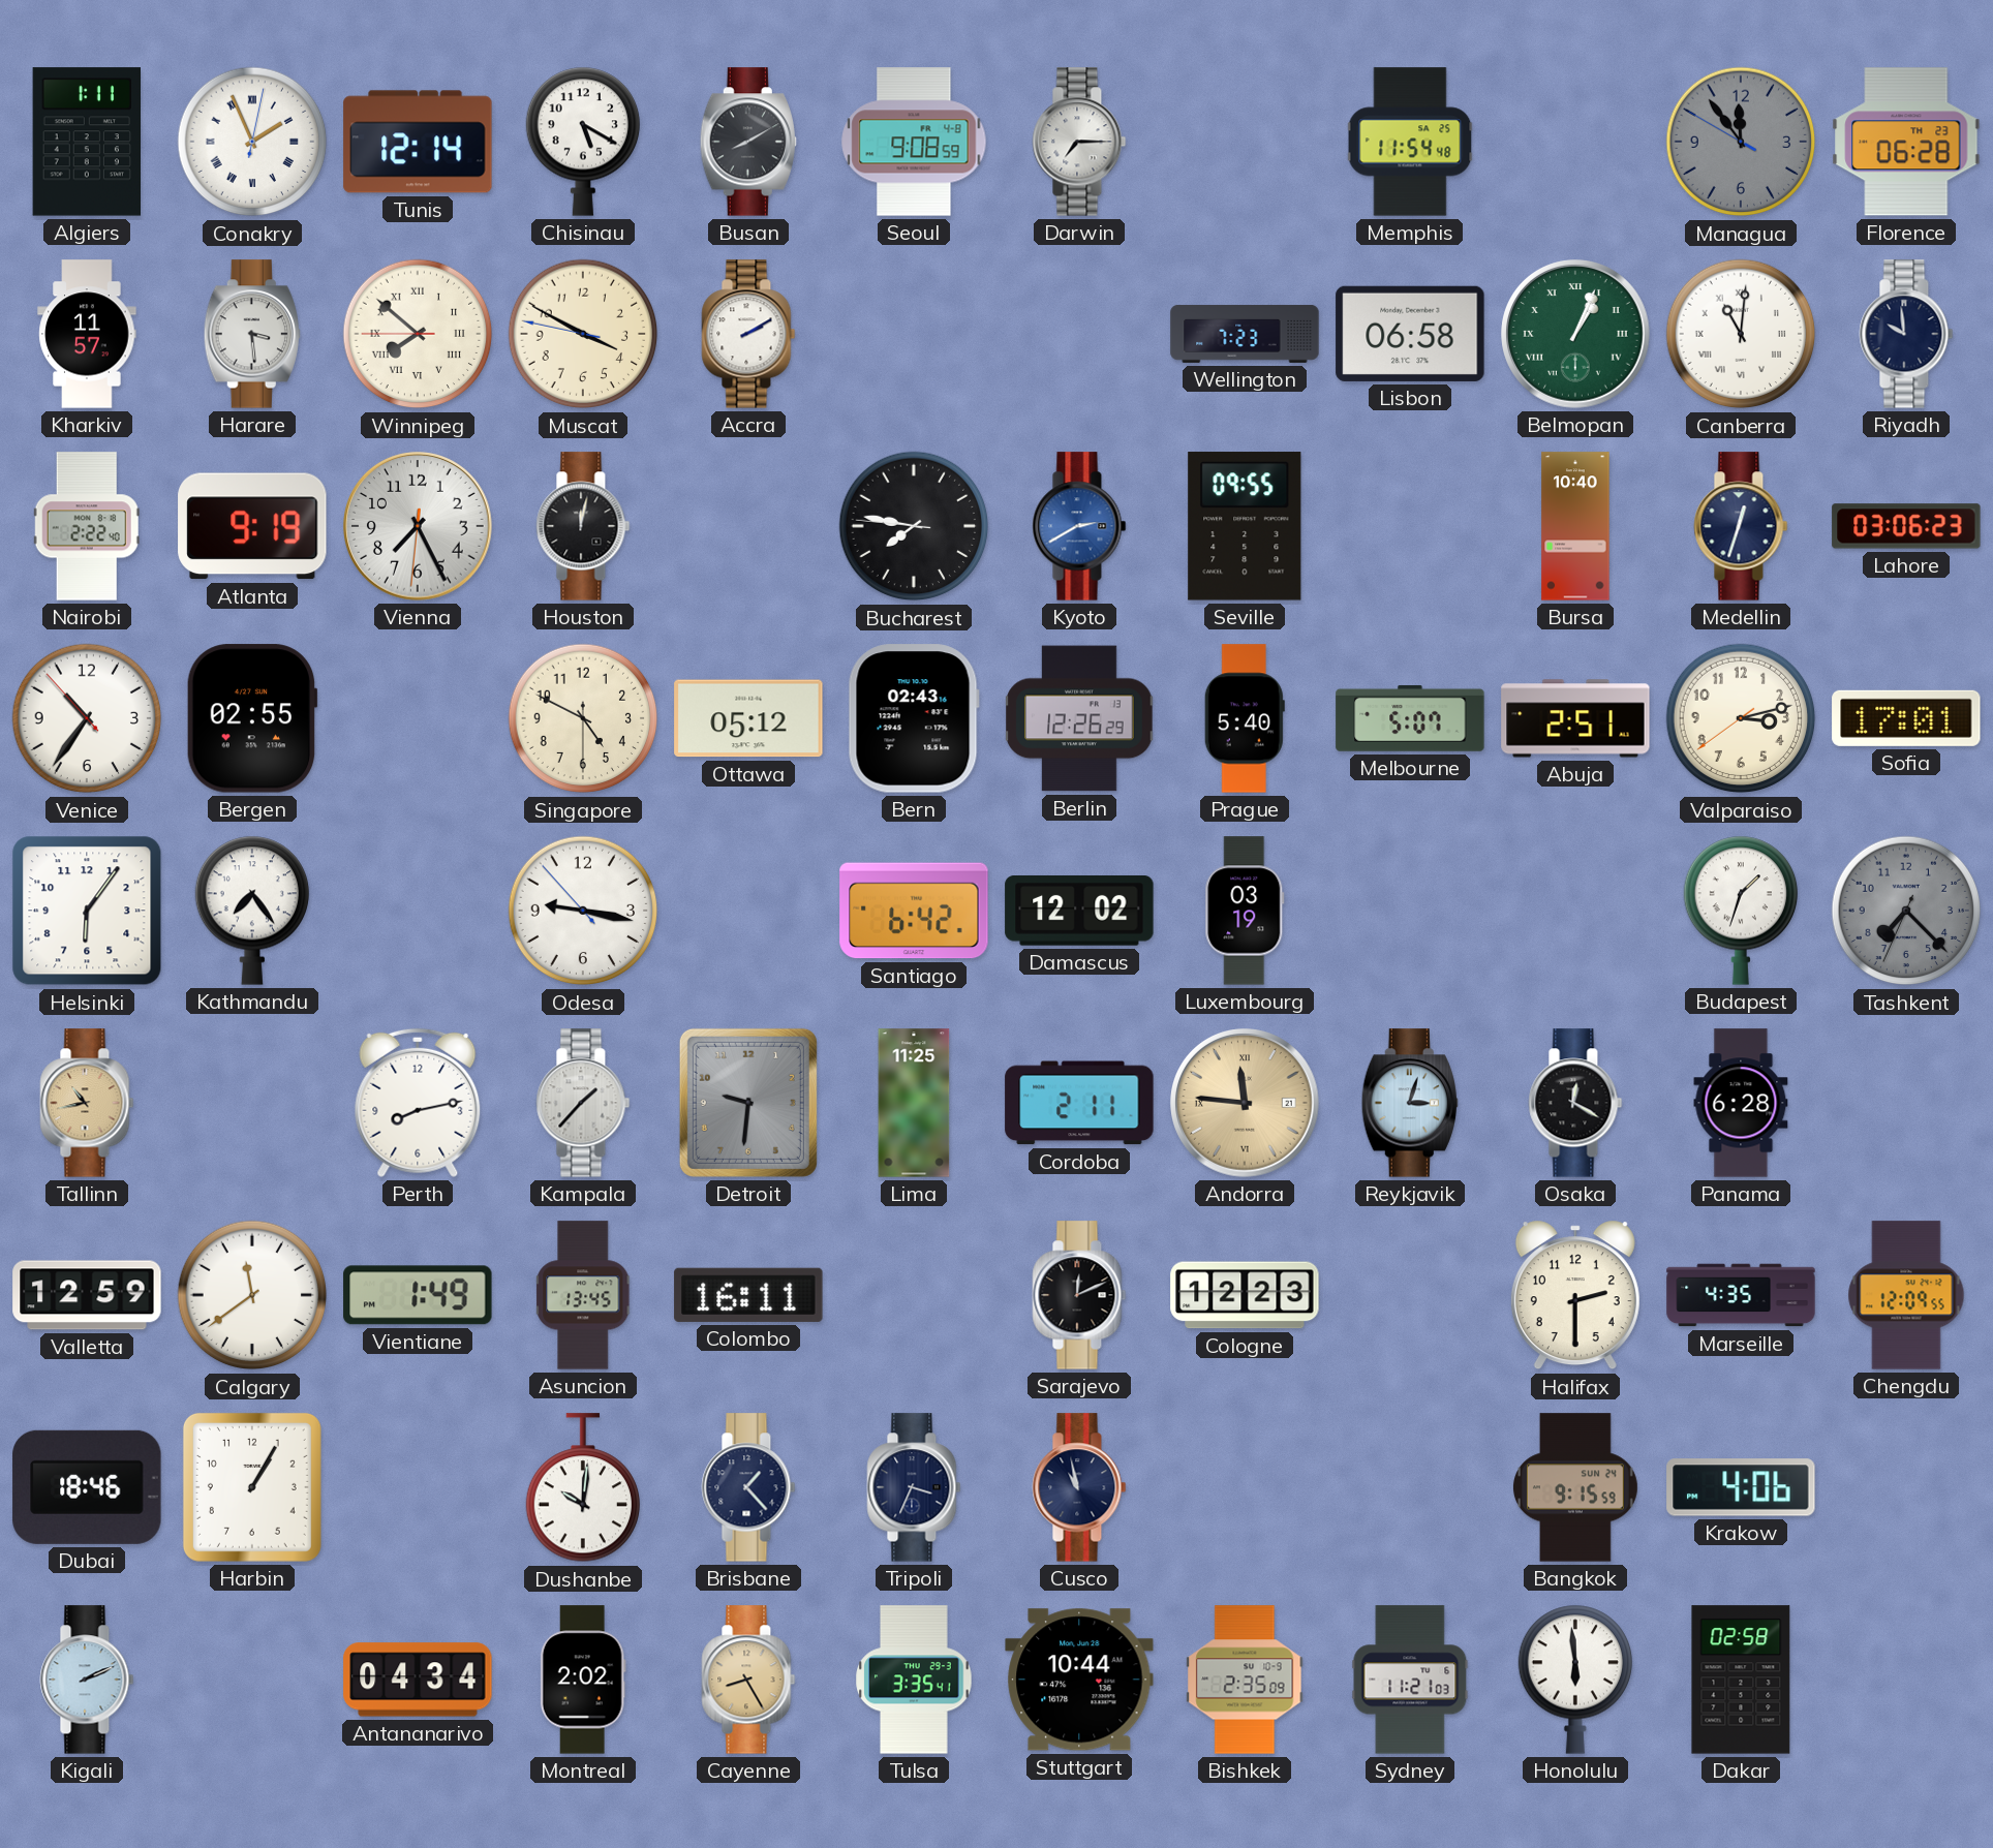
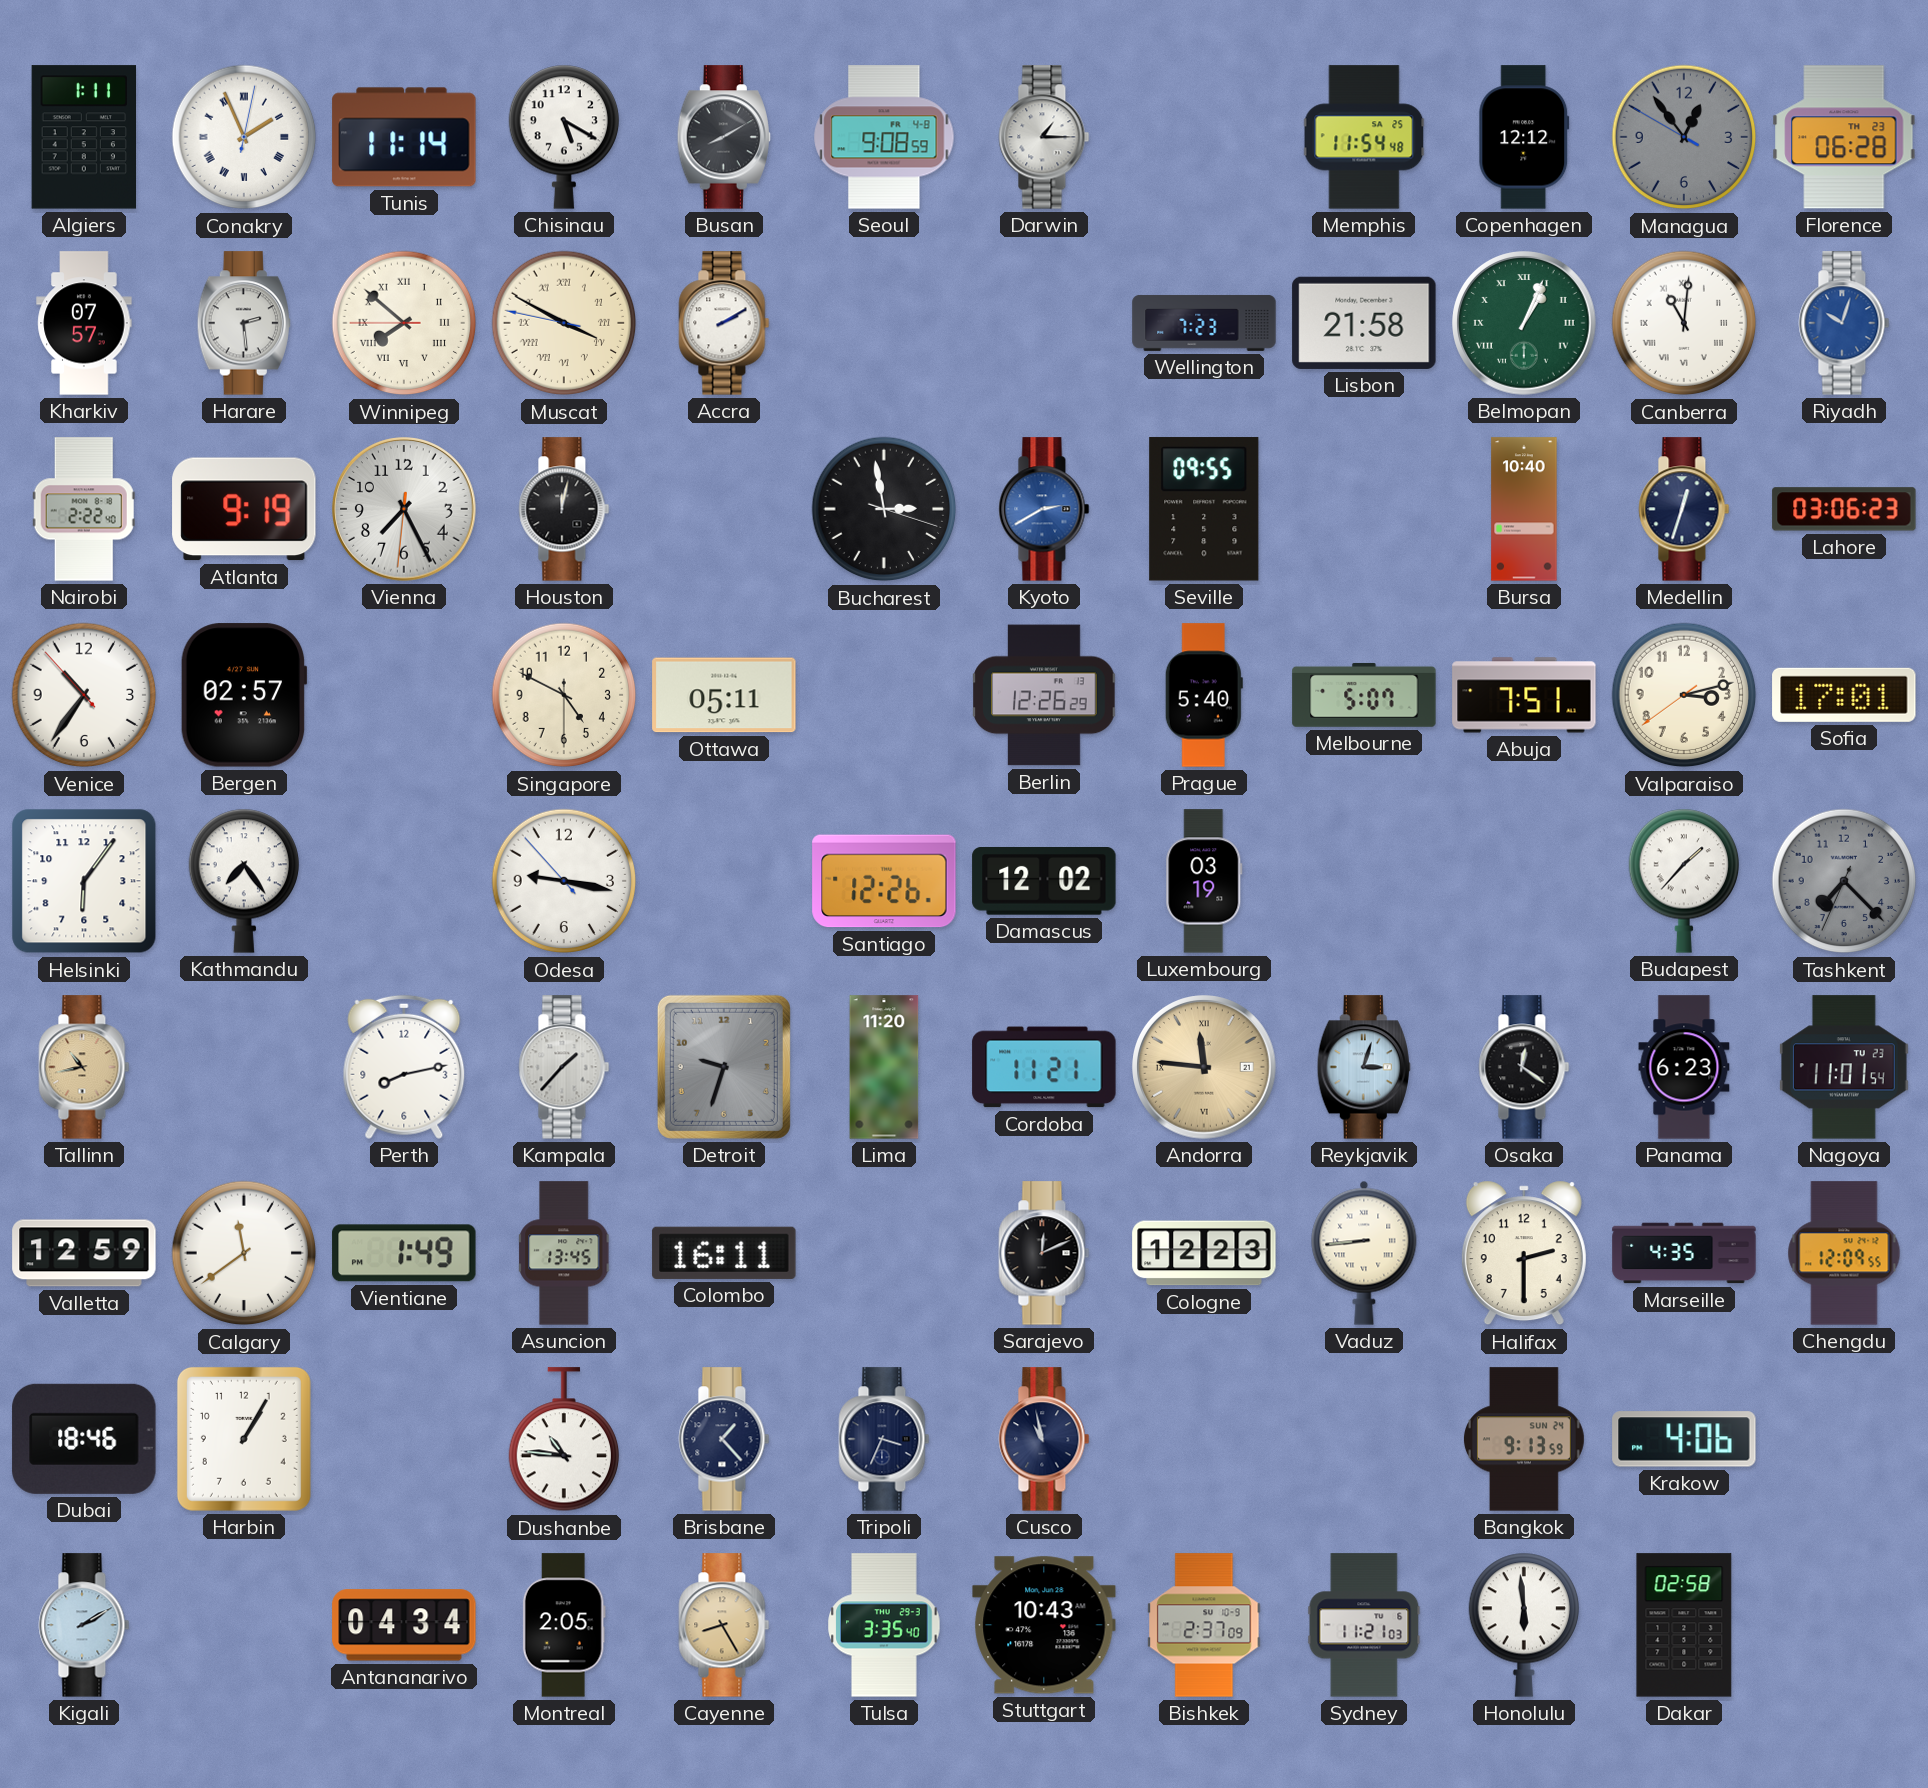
Tunis: 12:14 -> 11:14 (404, 137)
Darwin: 7:15 -> 1:15 (1044, 137)
Copenhagen: none -> 12:12 (1524, 137)
Managua: 11:53 -> 12:53 (1684, 137)
Kharkiv: 11:57 -> 07:57 (84, 323)
Harare: 3:29 -> 2:29 (244, 323)
Muscat numerals: Arabic -> Roman (564, 323)
Lisbon: 06:58 -> 21:58 (1364, 323)
Riyadh: 9:59 -> 10:03 (1844, 323)
Riyadh dial: navy -> blue (1844, 323)
Bucharest: 7:46 -> 2:58 (884, 509)
Bergen: 02:55 -> 02:57 (244, 695)
Ottawa: 05:12 -> 05:11 (724, 695)
Bern: 02:43 -> none (914, 718)
Abuja: 2:51 -> 7:51 (1524, 695)
Santiago: 6:42 -> 12:26 (884, 881)
Budapest: 1:33 -> 1:37 (1683, 881)
Detroit: 9:31 -> 9:33 (724, 1067)
Lima: 11:25 -> 11:20 (884, 1067)
Cordoba: 2:11 -> 11:21 (1044, 1067)
Osaka: 12:20 -> 12:21 (1524, 1067)
Panama: 6:28 -> 6:23 (1684, 1067)
Nagoya: none -> 11:01 (1844, 1067)
Vaduz: none -> 8:44 (1364, 1253)
Dushanbe: 10:01 -> 10:46 (563, 1440)
Bangkok: 9:15 -> 9:13 (1524, 1439)
Kigali: 2:11 -> 2:10 (84, 1625)
Montreal: 2:02 -> 2:05 (564, 1625)
Tulsa: 3:35:41 -> 3:35:40 (884, 1625)
Stuttgart: 10:44 -> 10:43 (1044, 1625)
Bishkek: 2:35 -> 2:37 (1204, 1625)
